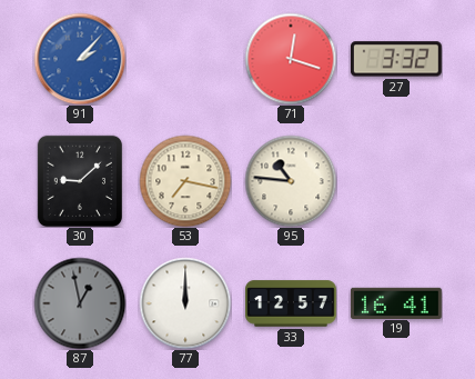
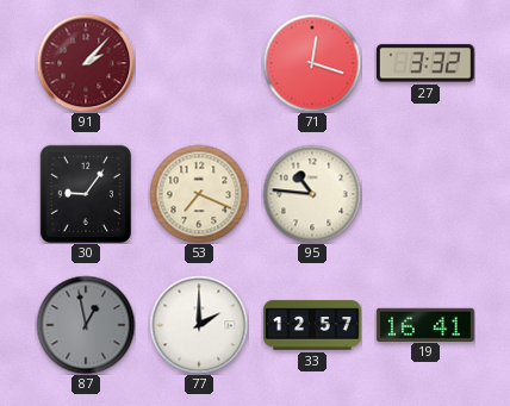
91 dial: blue -> burgundy (86, 63)
30: 9:08 -> 9:06 (85, 193)
53: 7:17 -> 7:19 (199, 194)
77: 12:00 -> 2:00 (199, 325)
